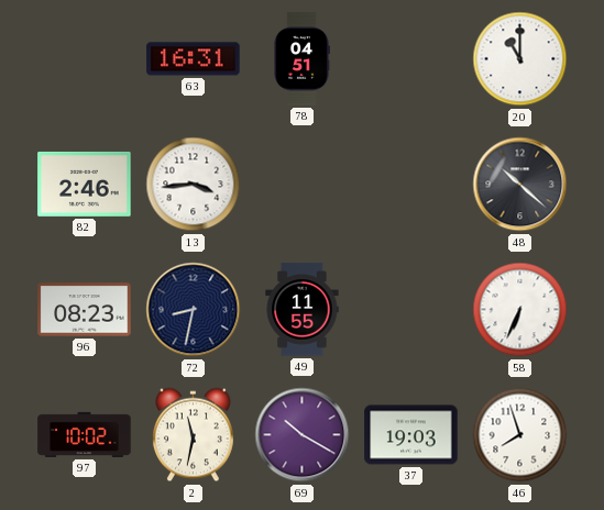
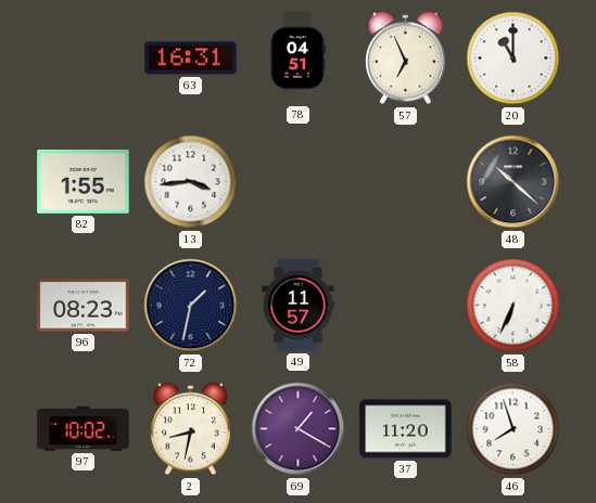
57: none -> 6:56 (405, 59)
82: 2:46 -> 1:55 (84, 181)
72: 8:32 -> 1:32 (191, 306)
49: 11:55 -> 11:57 (299, 306)
2: 11:32 -> 8:32 (190, 429)
69: 10:20 -> 1:20 (299, 429)
37: 19:03 -> 11:20 (406, 429)
